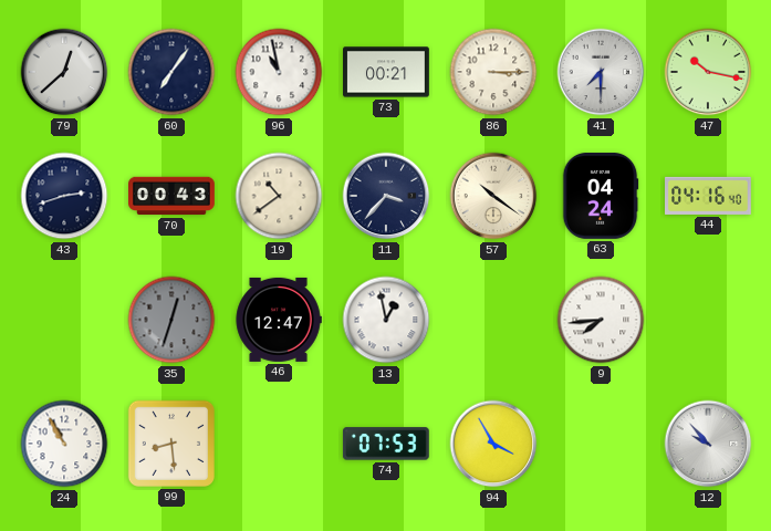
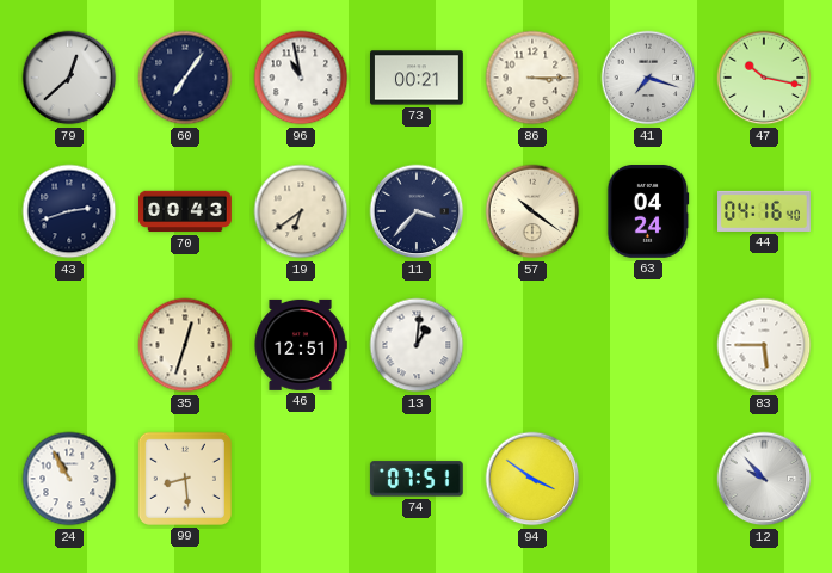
41: 7:30 -> 7:18 (648, 78)
19: 10:39 -> 6:39 (301, 211)
35 dial: grey -> cream (185, 345)
46: 12:47 -> 12:51 (301, 345)
13: 12:58 -> 1:01 (417, 345)
9: 7:44 -> none (601, 320)
83: none -> 5:45 (764, 345)
74: 07:53 -> 07:51 (417, 479)
94: 3:55 -> 3:51 (532, 479)
